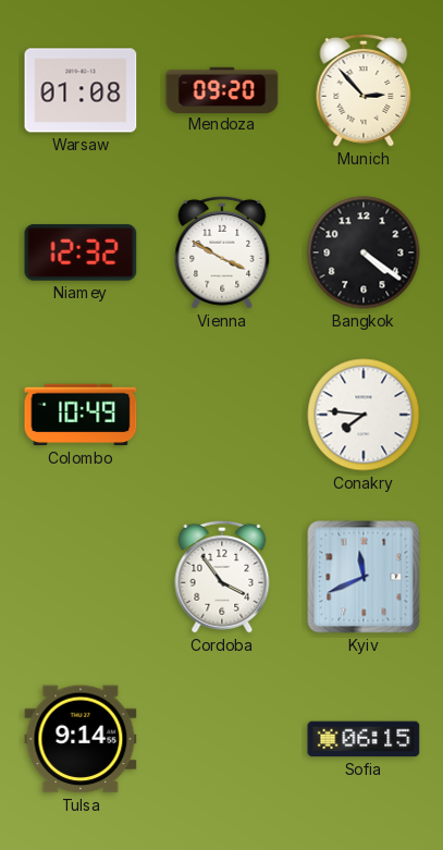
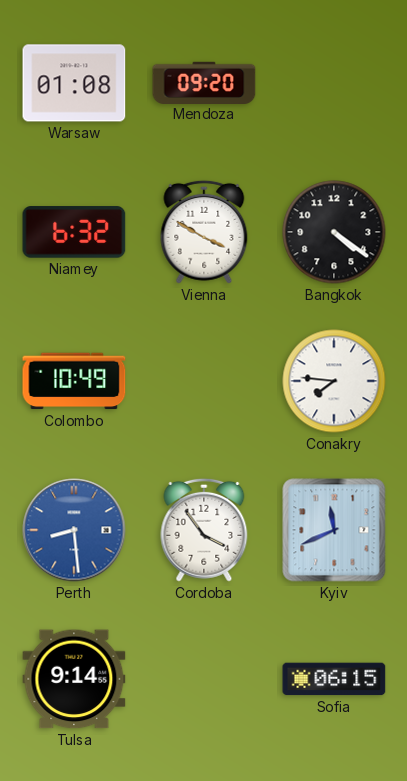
Munich: 2:53 -> none (364, 90)
Niamey: 12:32 -> 6:32 (74, 232)
Perth: none -> 8:29 (74, 530)
